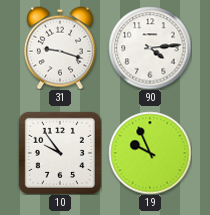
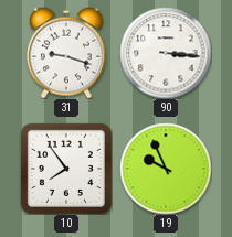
90: 4:14 -> 3:16 (166, 53)
10: 9:54 -> 7:54 (66, 169)
